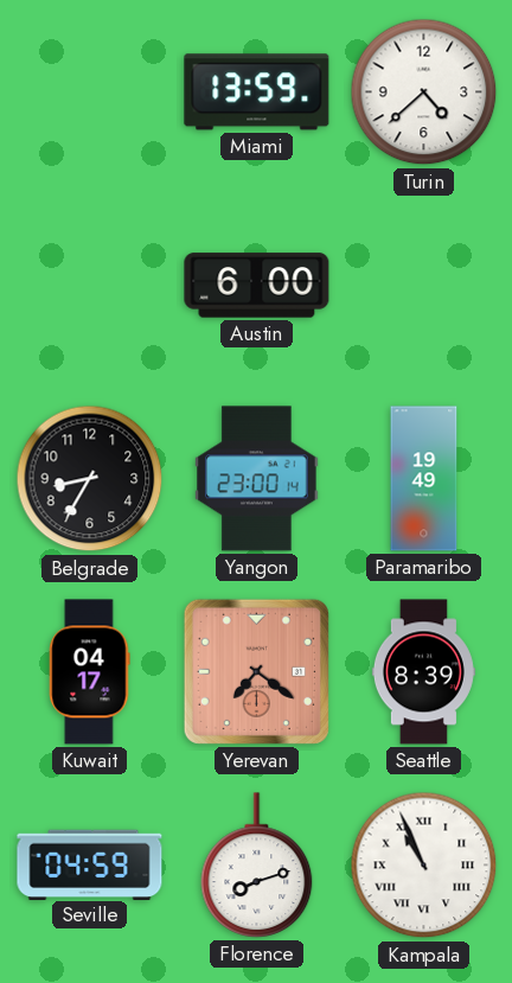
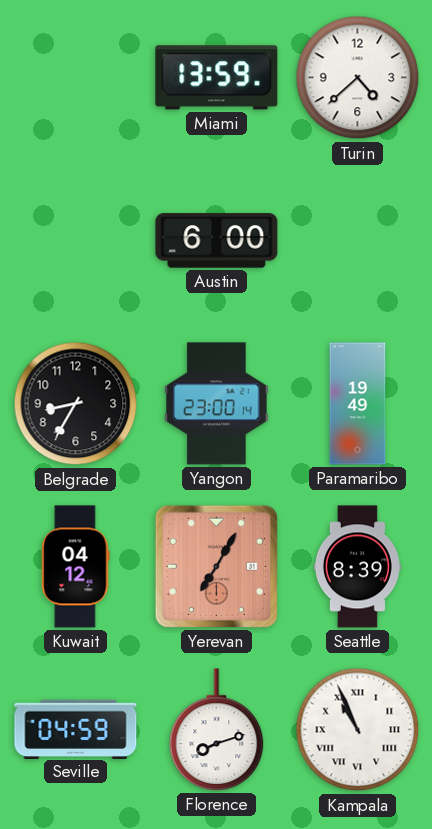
Kuwait: 04:17 -> 04:12 (76, 567)
Yerevan: 7:21 -> 7:05 (216, 566)
